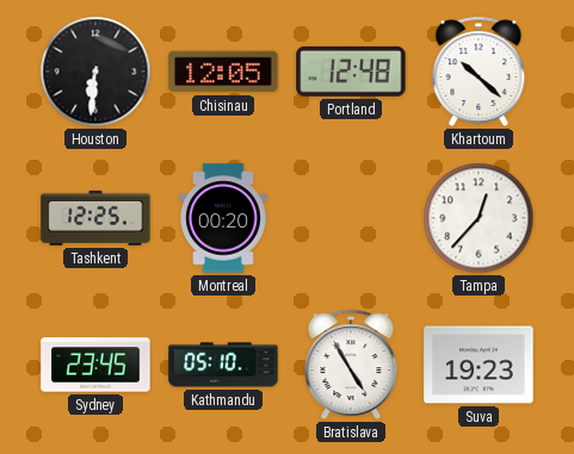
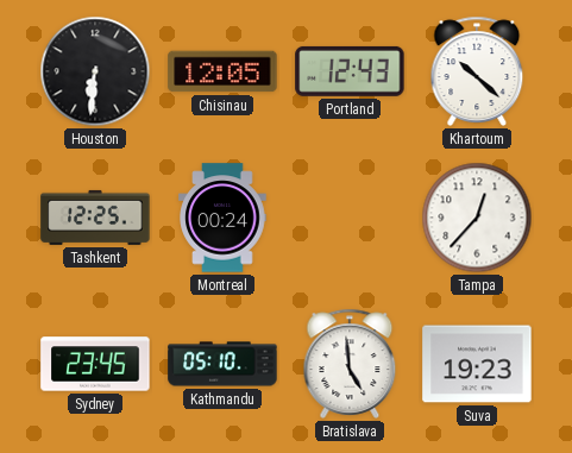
Portland: 12:48 -> 12:43 (350, 71)
Montreal: 00:20 -> 00:24 (222, 218)
Bratislava: 4:55 -> 4:59 (350, 364)
